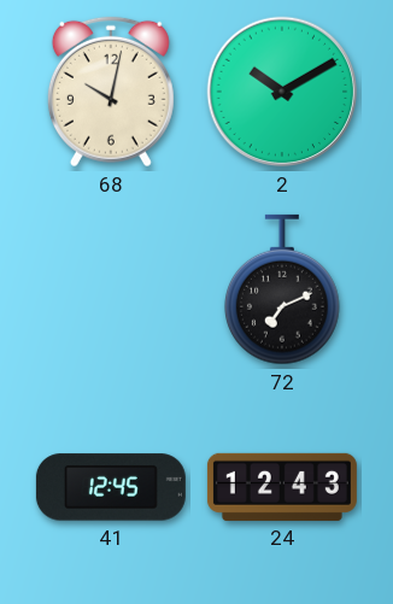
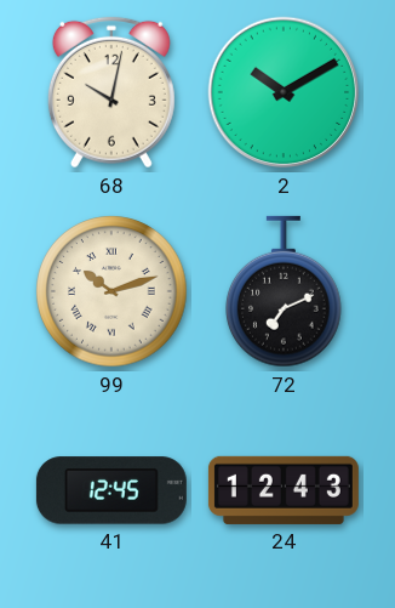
99: none -> 10:12 (111, 291)
